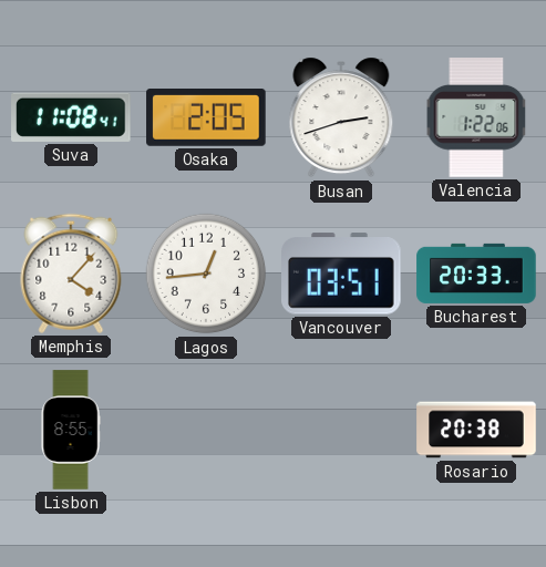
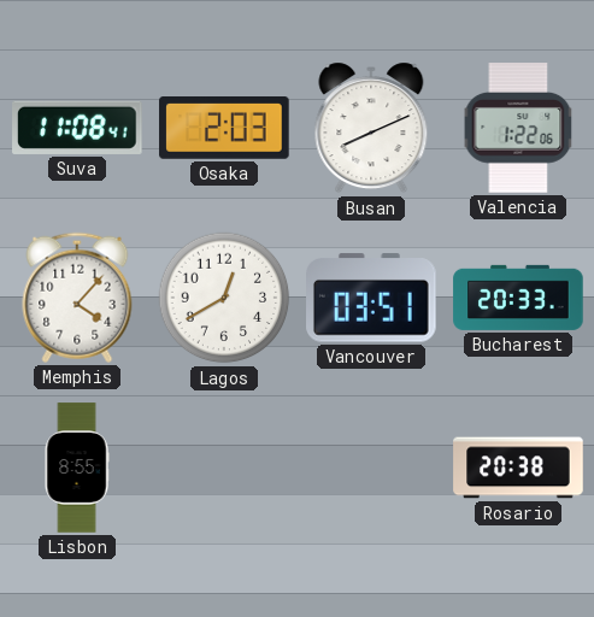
Osaka: 2:05 -> 2:03 (224, 129)
Busan: 2:42 -> 8:11 (371, 128)
Lagos: 12:44 -> 12:40 (224, 298)
